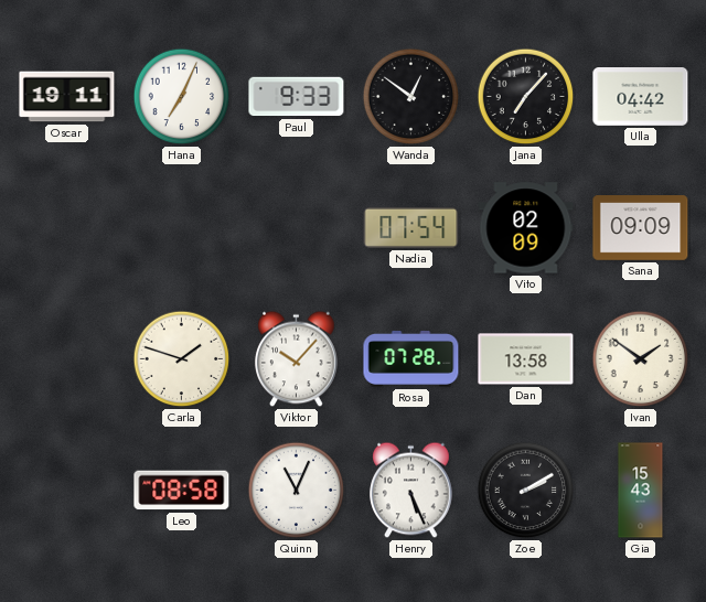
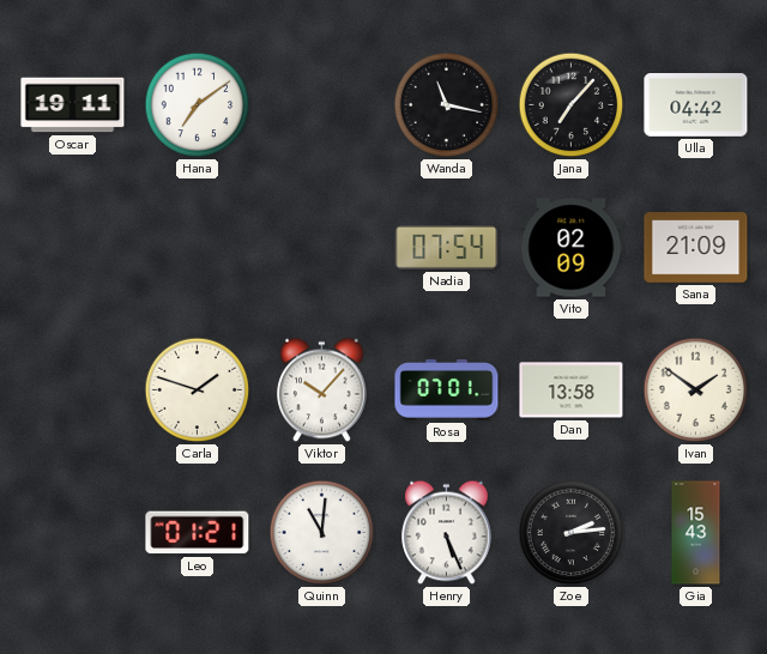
Hana: 7:04 -> 7:09 (198, 105)
Paul: 9:33 -> none (297, 97)
Wanda: 12:51 -> 11:17 (447, 105)
Sana: 09:09 -> 21:09 (696, 248)
Rosa: 07:28 -> 07:01 (447, 389)
Leo: 08:58 -> 01:21 (198, 533)
Quinn: 11:04 -> 11:01 (322, 533)
Zoe: 2:10 -> 2:14 (572, 533)
